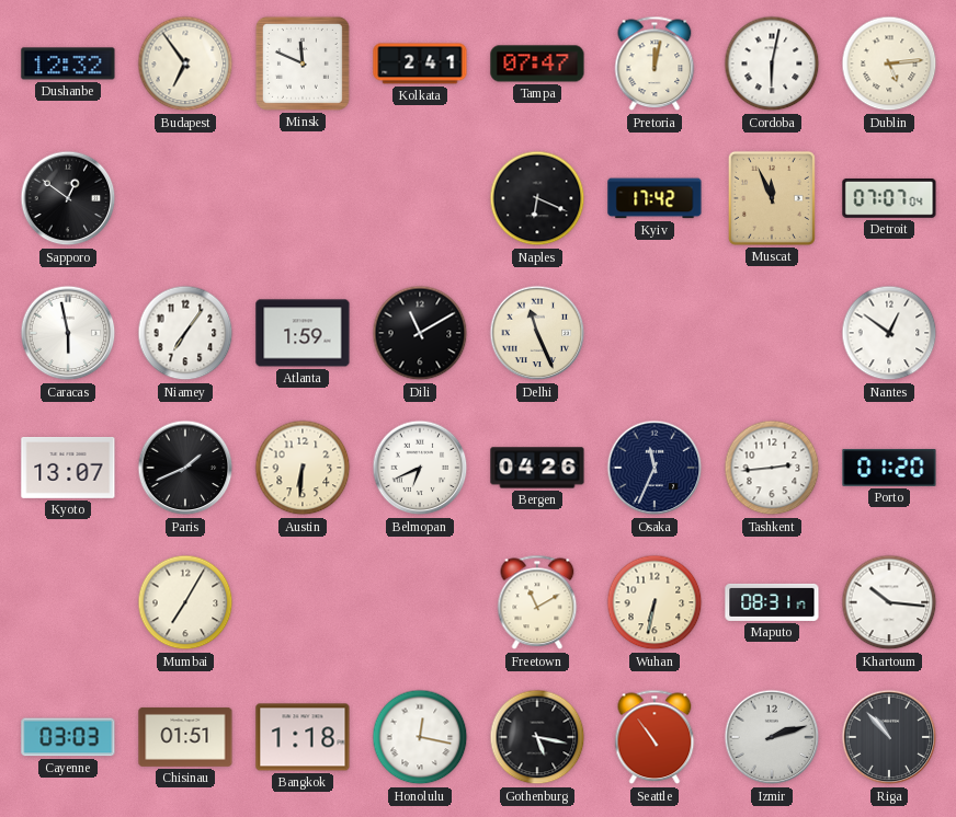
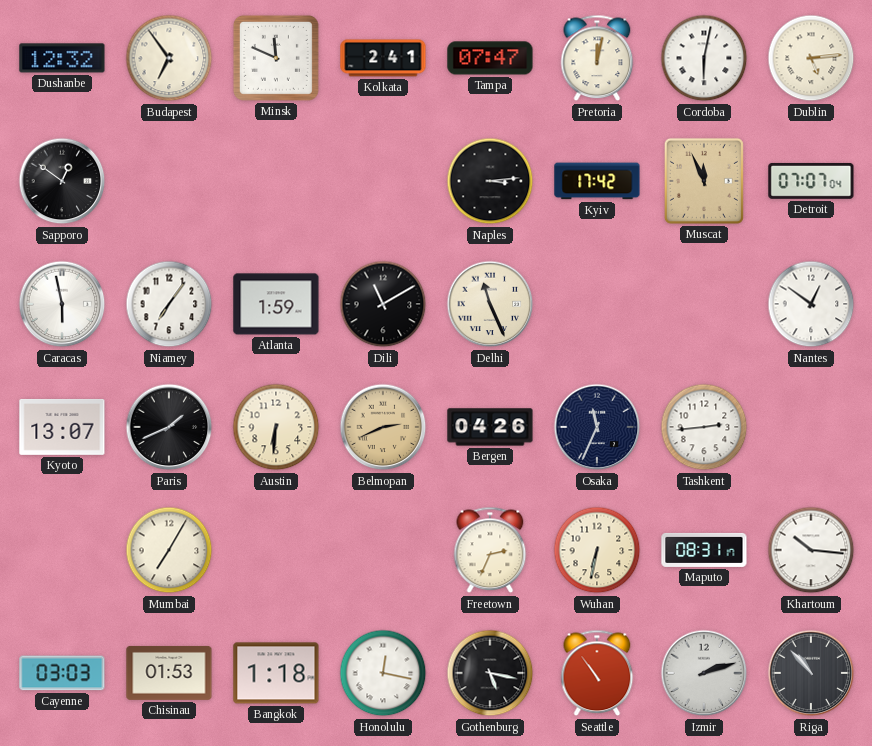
Naples: 6:19 -> 3:14 (490, 181)
Belmopan: 6:41 -> 2:41 (383, 427)
Belmopan dial: white -> champagne (383, 427)
Porto: 01:20 -> none (889, 468)
Freetown: 11:10 -> 2:34 (490, 550)
Chisinau: 01:51 -> 01:53 (169, 673)
